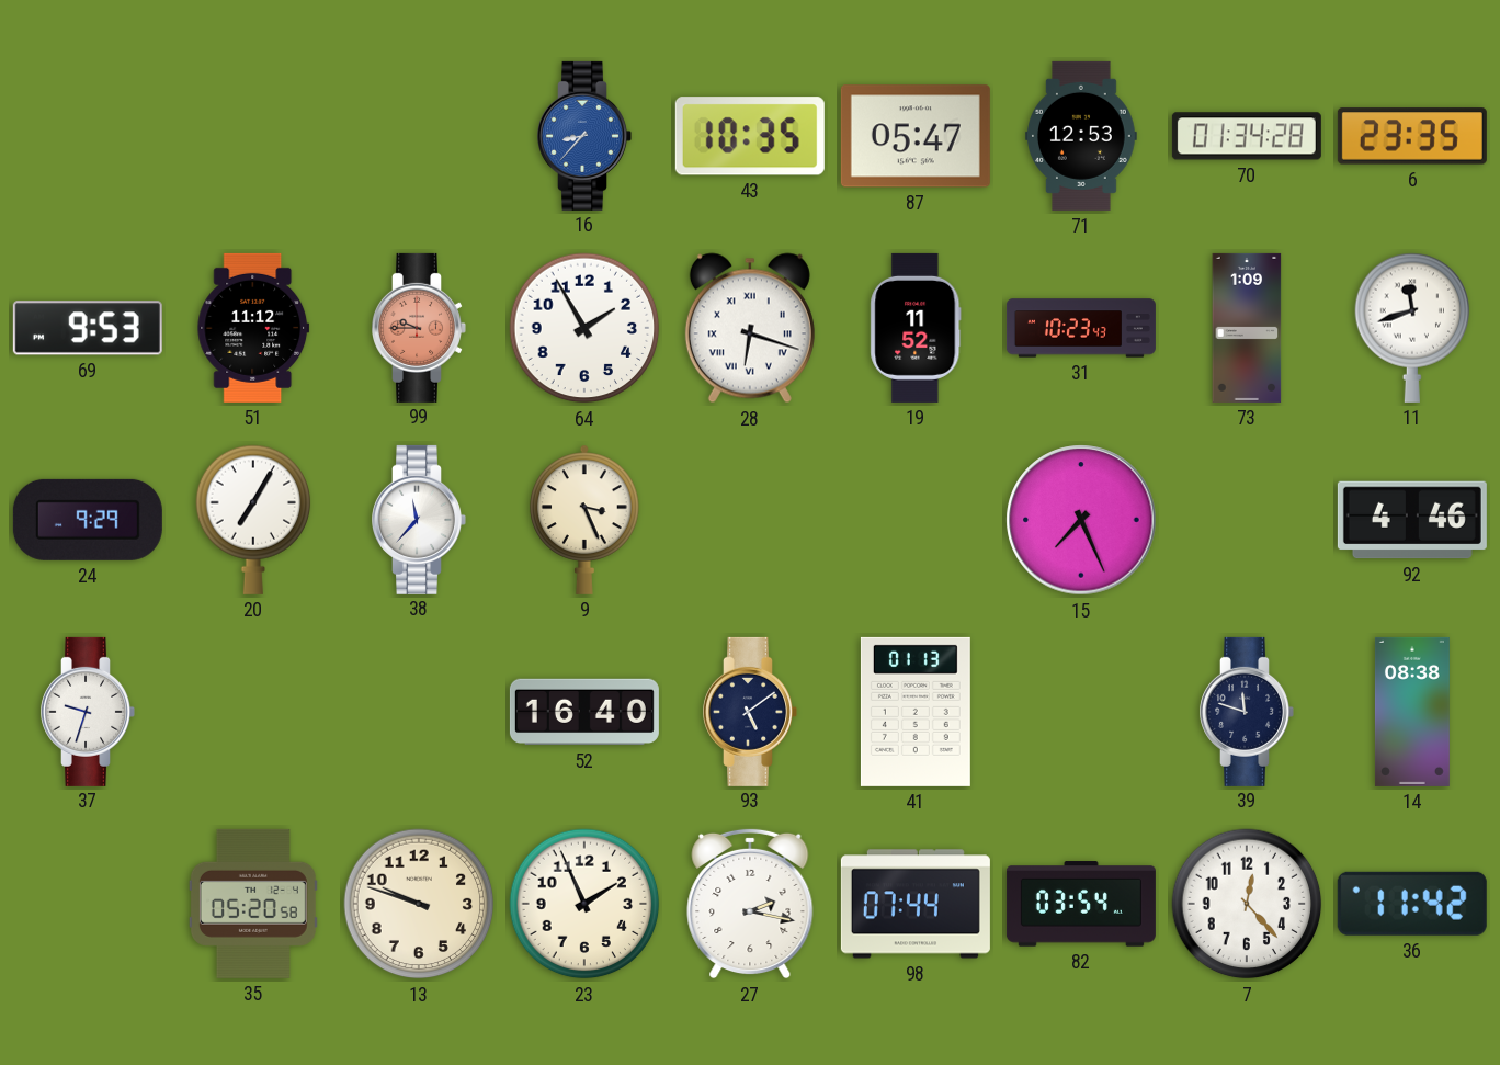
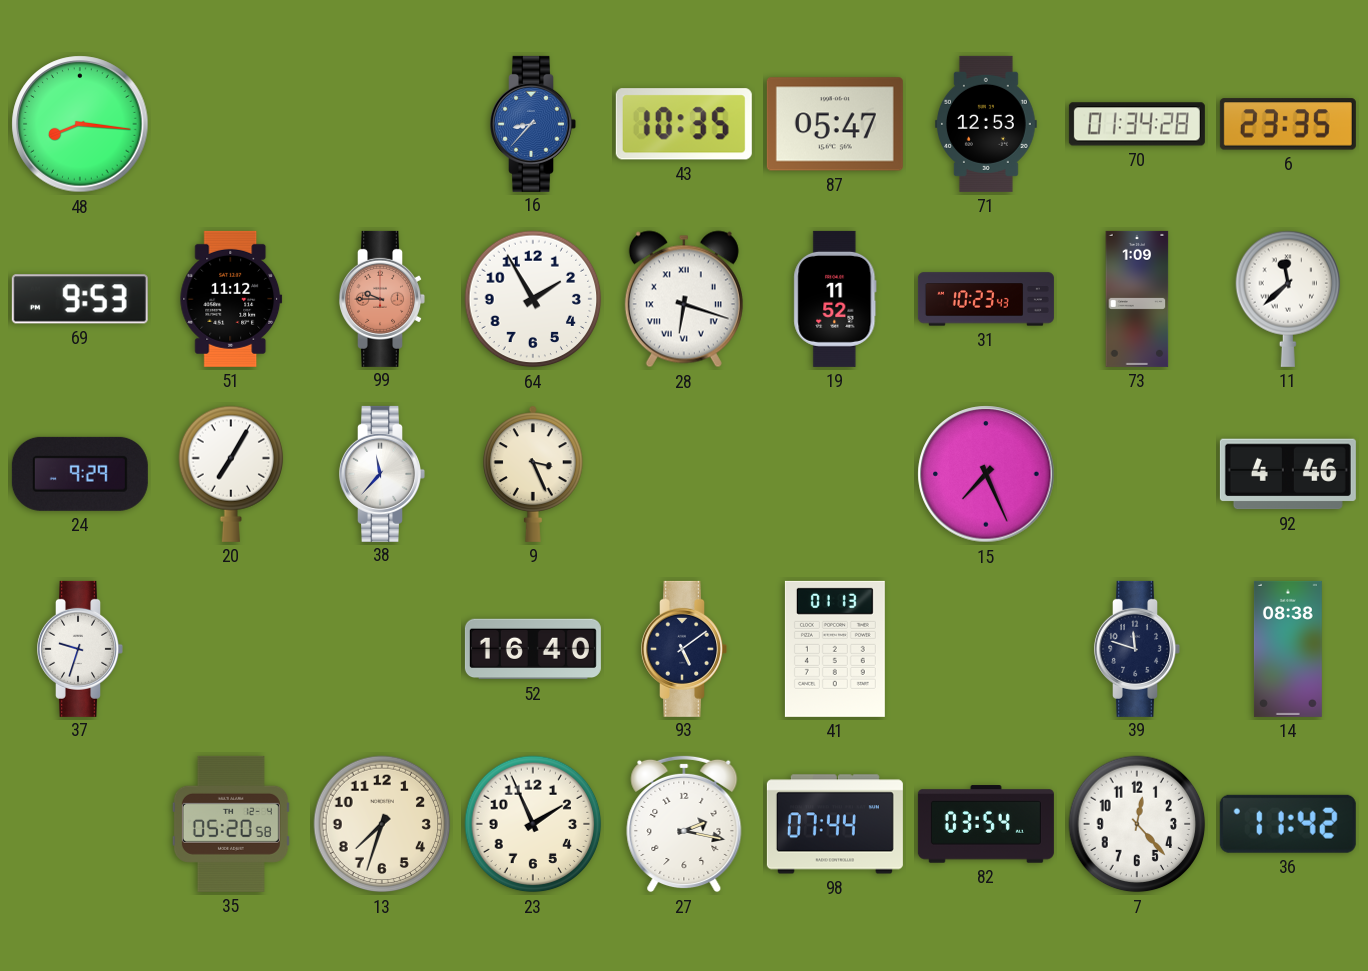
48: none -> 8:16 (80, 124)
11: 11:42 -> 11:38 (1288, 299)
13: 9:48 -> 7:33 (382, 824)
